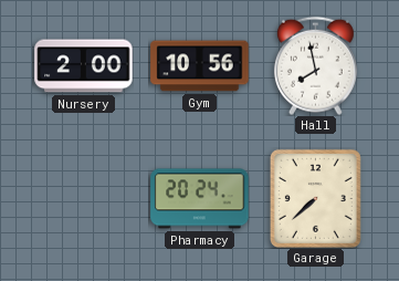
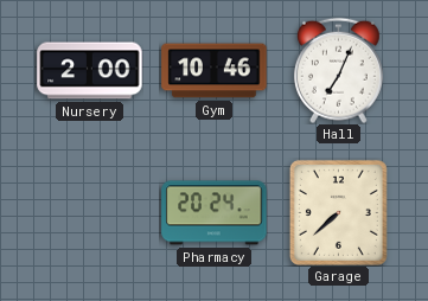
Gym: 10:56 -> 10:46 (215, 71)
Hall: 7:58 -> 7:04 (338, 70)
